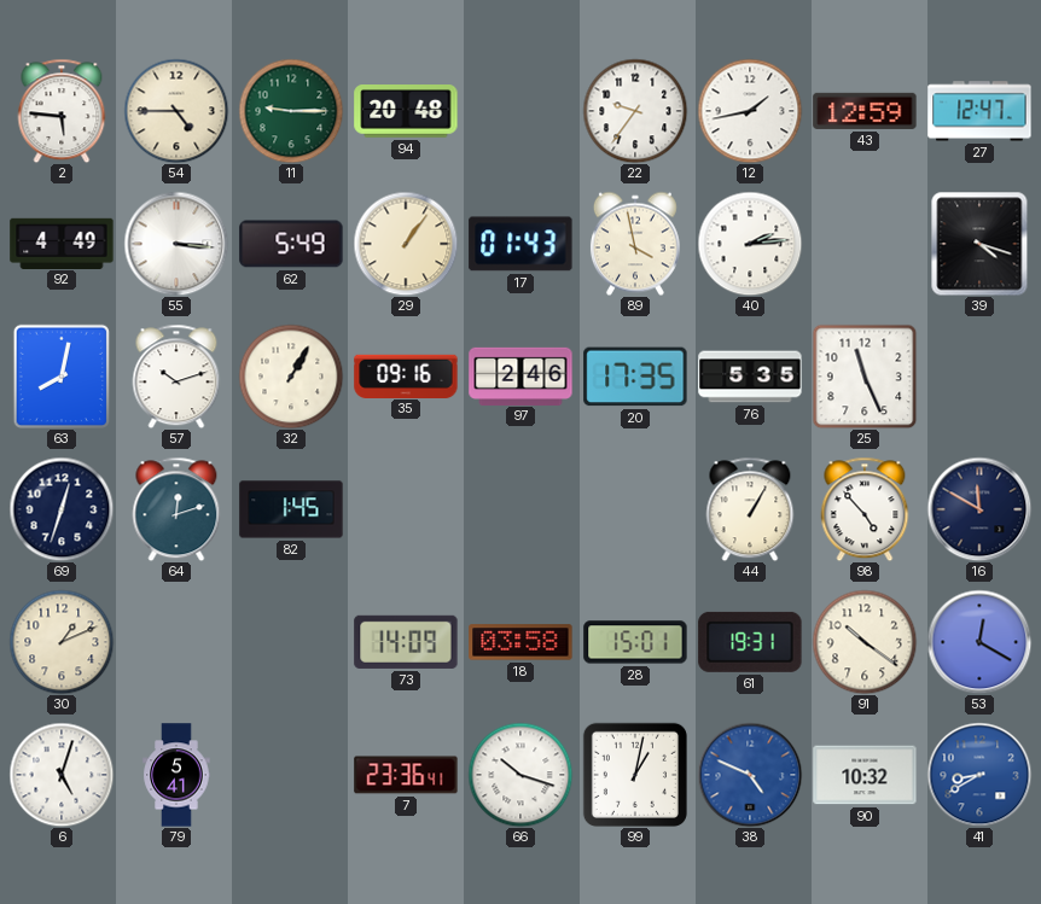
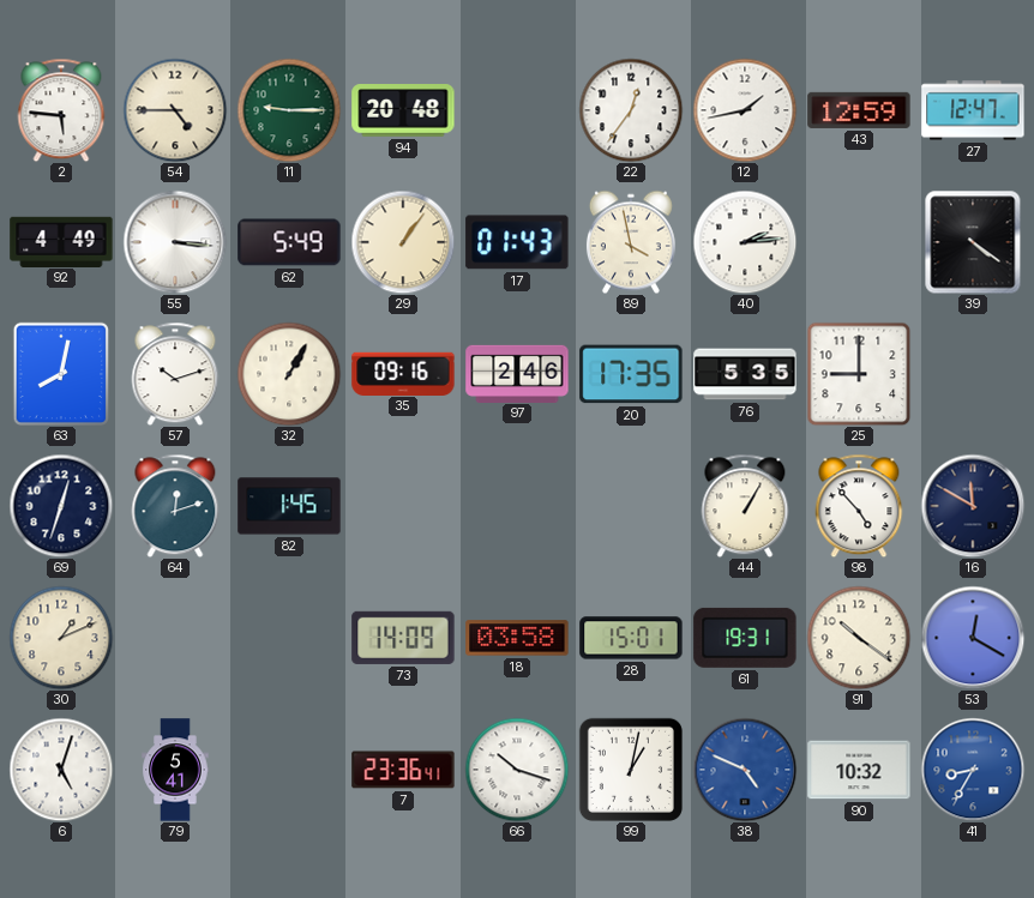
22: 9:36 -> 12:36 (631, 110)
39: 4:18 -> 4:21 (973, 242)
25: 11:26 -> 9:00 (859, 374)
41: 8:40 -> 8:35 (973, 770)
